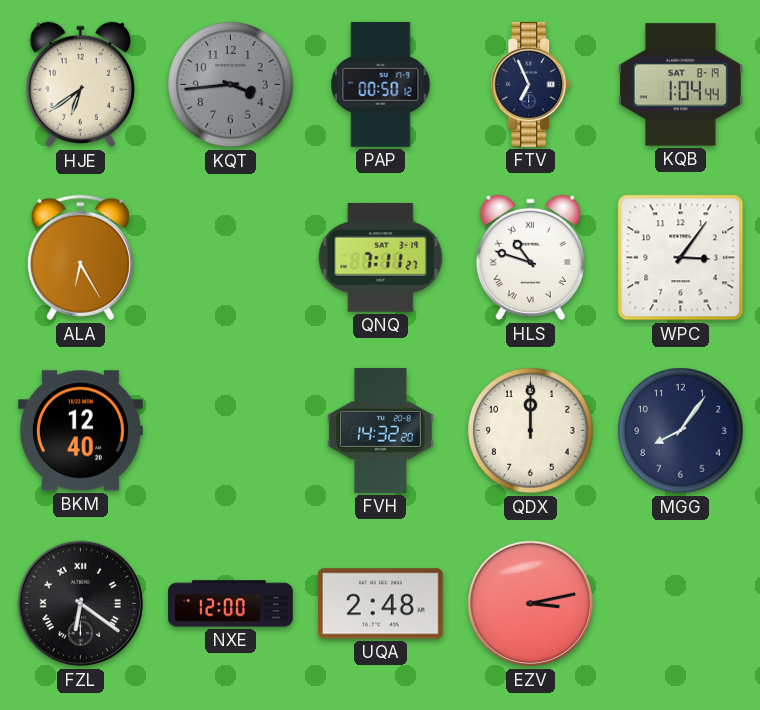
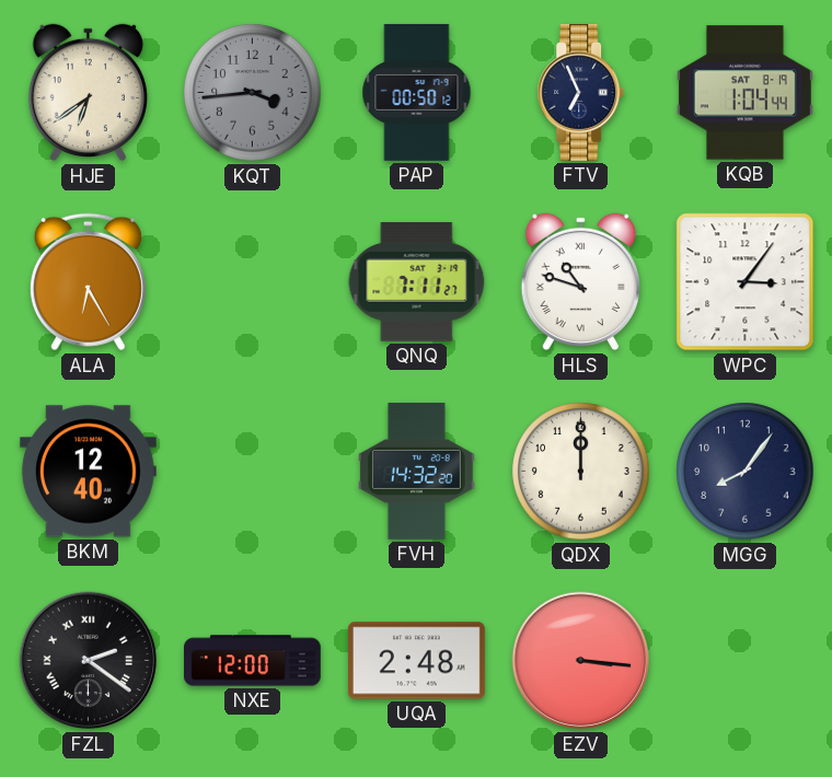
FZL: 6:21 -> 2:21 (89, 661)
EZV: 3:13 -> 3:16 (581, 661)
